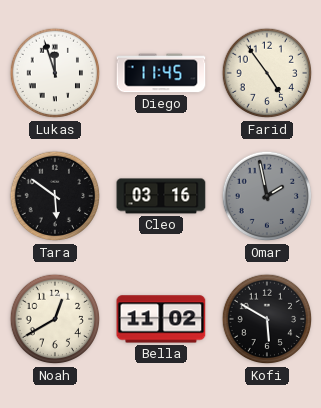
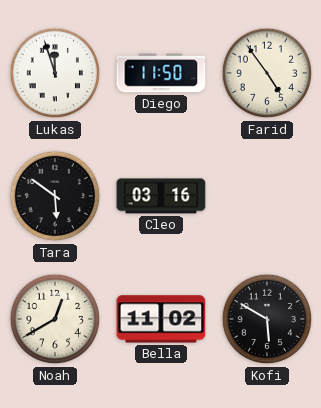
Diego: 11:45 -> 11:50 (161, 73)
Omar: 1:58 -> none (267, 196)
